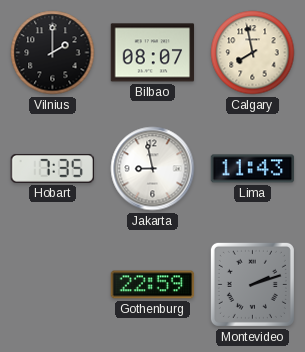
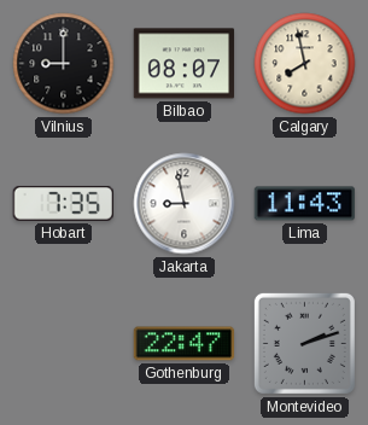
Vilnius: 2:00 -> 9:00 (64, 64)
Gothenburg: 22:59 -> 22:47 (185, 344)
